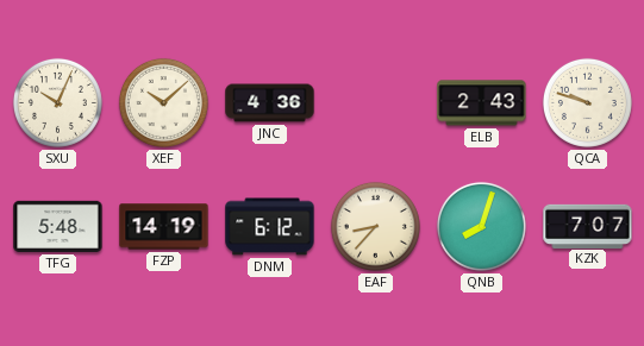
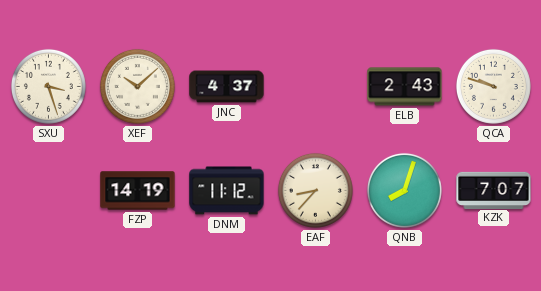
SXU: 10:04 -> 3:27 (48, 86)
JNC: 4:36 -> 4:37 (227, 87)
TFG: 5:48 -> none (58, 226)
DNM: 6:12 -> 11:12 (227, 191)
